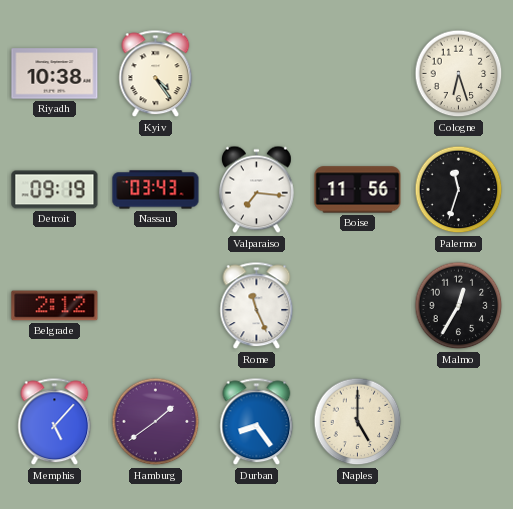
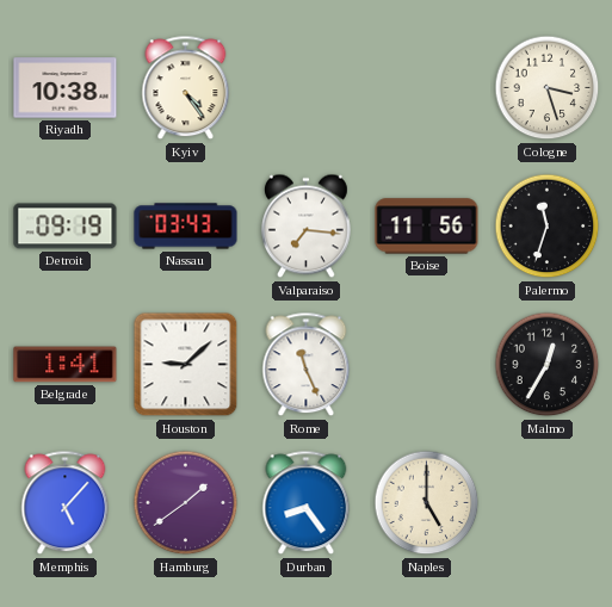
Cologne: 6:27 -> 3:27 (548, 88)
Belgrade: 2:12 -> 1:41 (66, 365)
Houston: none -> 9:08 (186, 365)
